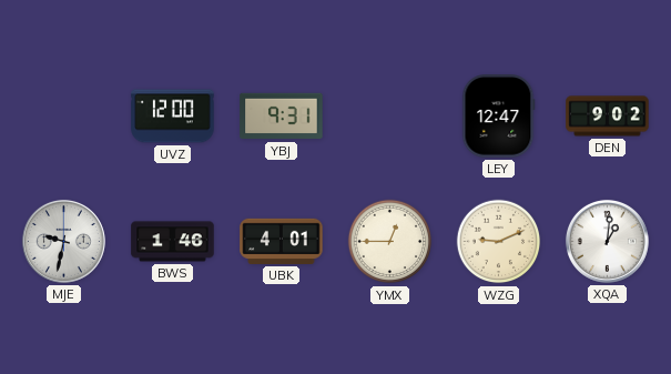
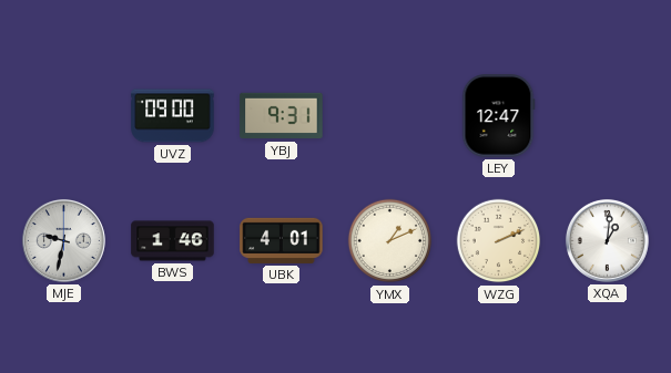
UVZ: 12:00 -> 09:00 (173, 116)
DEN: 9:02 -> none (608, 117)
YMX: 12:45 -> 1:11 (390, 241)
WZG: 9:11 -> 2:11 (499, 241)
